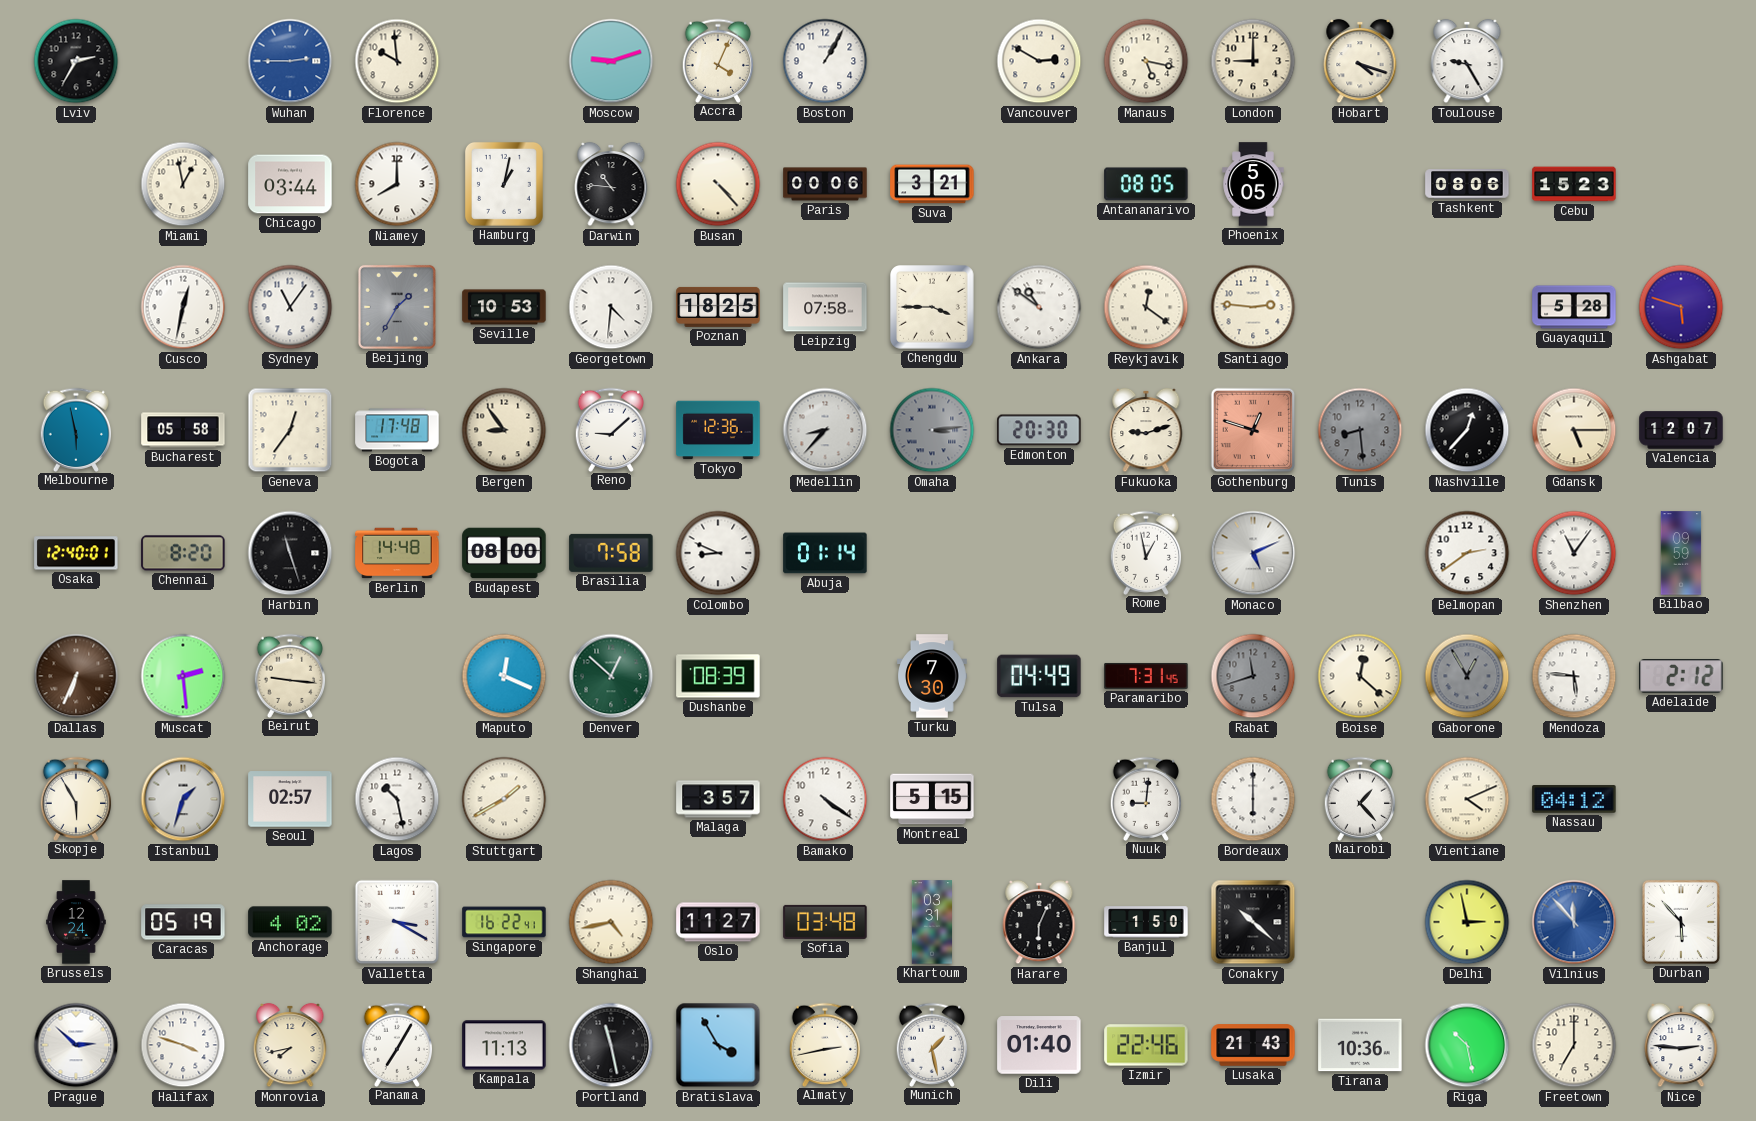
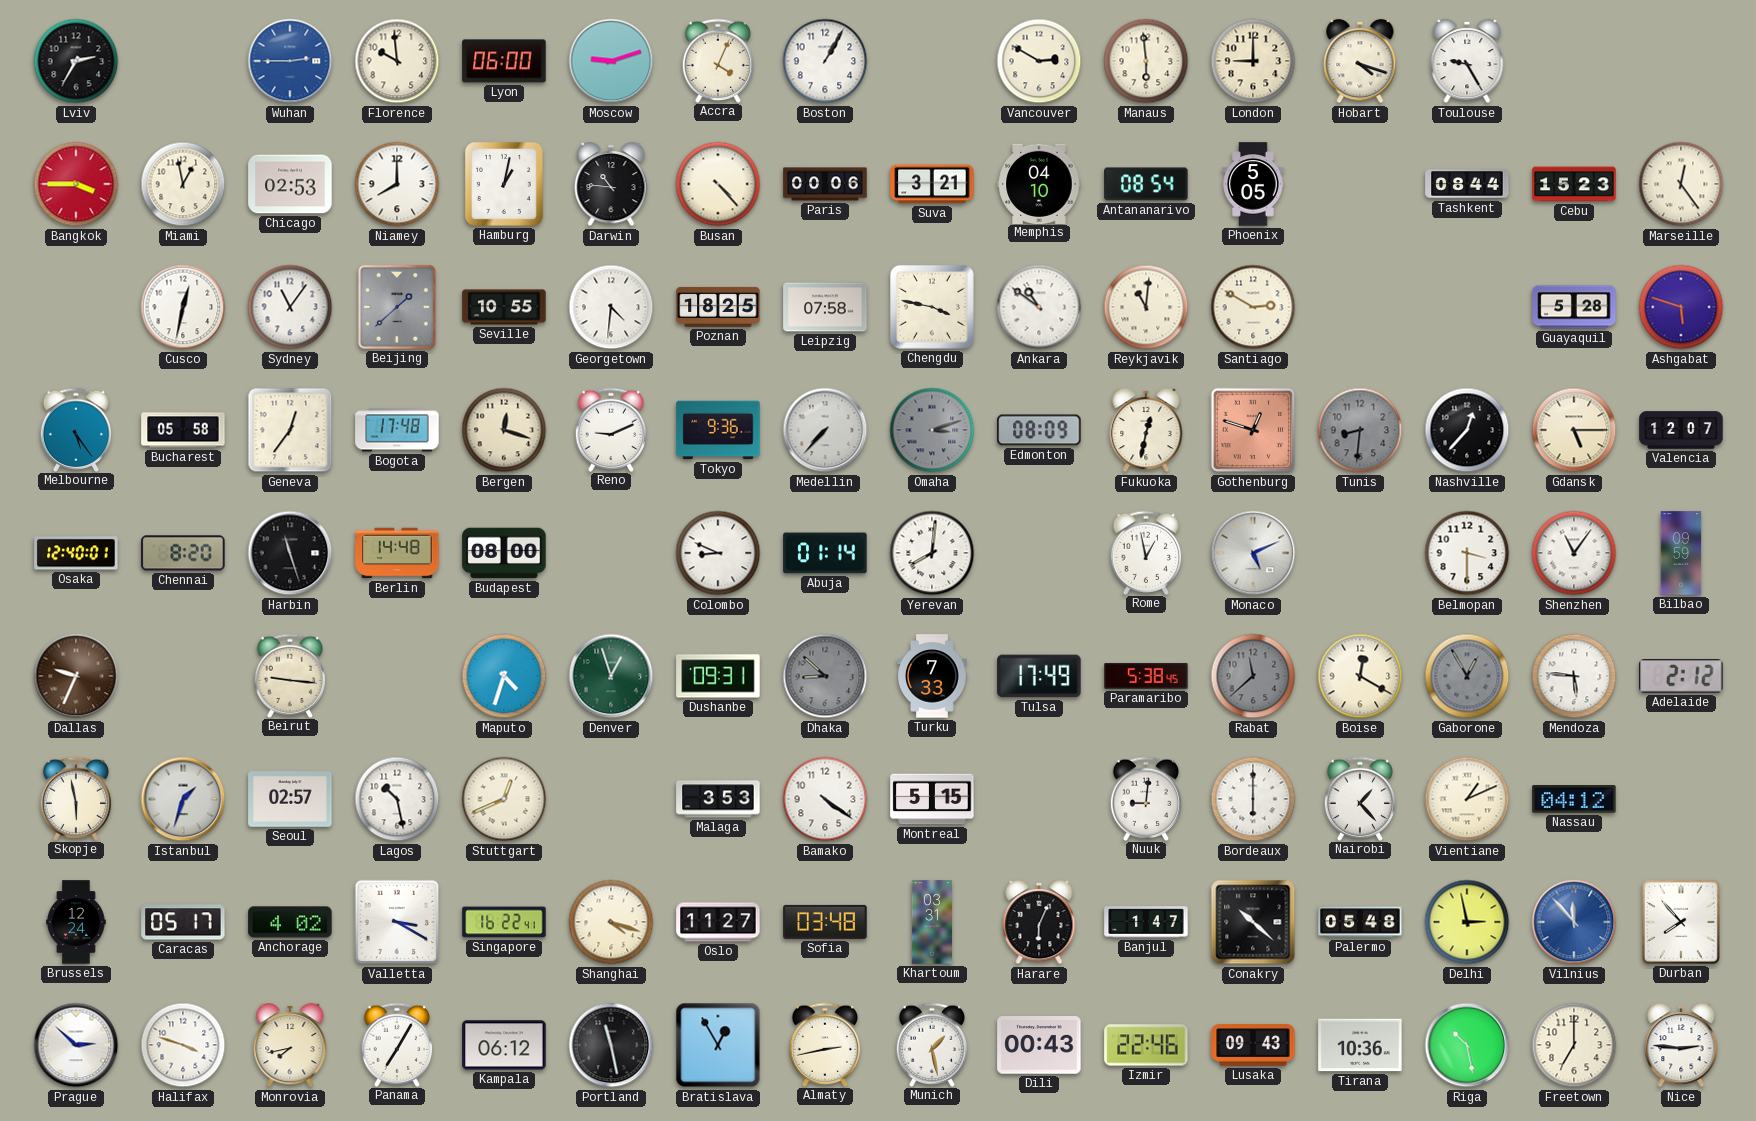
Lyon: none -> 06:00 (504, 61)
Manaus: 5:17 -> 5:59 (1146, 61)
Bangkok: none -> 3:45 (76, 184)
Chicago: 03:44 -> 02:53 (290, 184)
Memphis: none -> 04:10 (1039, 183)
Antananarivo: 08:05 -> 08:54 (1146, 184)
Tashkent: 08:06 -> 08:44 (1467, 184)
Marseille: none -> 12:24 (1681, 184)
Beijing: 1:35 -> 1:38 (397, 307)
Seville: 10:53 -> 10:55 (504, 307)
Chengdu: 3:45 -> 3:47 (932, 307)
Reykjavik: 12:21 -> 11:01 (1146, 307)
Santiago: 2:46 -> 2:50 (1253, 307)
Melbourne: 5:58 -> 5:24 (76, 429)
Bergen: 8:54 -> 12:18 (504, 430)
Reno: 9:08 -> 9:11 (611, 429)
Tokyo: 12:36 -> 9:36 (718, 430)
Medellin: 8:37 -> 7:37 (825, 430)
Omaha: 3:14 -> 3:12 (932, 430)
Edmonton: 20:30 -> 08:09 (1039, 430)
Fukuoka: 9:12 -> 12:32 (1146, 430)
Tunis: 8:29 -> 8:31 (1360, 430)
Brasilia: 7:58 -> none (611, 553)
Yerevan: none -> 8:01 (932, 553)
Belmopan: 2:39 -> 3:30 (1467, 553)
Dallas: 6:34 -> 9:34 (76, 676)
Muscat: 2:29 -> none (183, 676)
Maputo: 12:19 -> 4:33 (504, 676)
Denver: 12:52 -> 12:57 (611, 676)
Dushanbe: 08:39 -> 09:31 (718, 676)
Dhaka: none -> 8:52 (825, 676)
Turku: 7:30 -> 7:33 (933, 676)
Tulsa: 04:49 -> 17:49 (1039, 676)
Paramaribo: 7:31 -> 5:38 (1146, 676)
Rabat: 11:42 -> 11:38 (1253, 676)
Boise: 12:22 -> 12:20 (1360, 676)
Skopje: 5:55 -> 5:58 (76, 798)
Stuttgart: 1:40 -> 12:41 (504, 799)
Malaga: 3:57 -> 3:53 (718, 799)
Vientiane: 4:11 -> 1:11 (1467, 799)
Caracas: 05:19 -> 05:17 (183, 922)
Shanghai: 4:43 -> 4:18 (611, 922)
Banjul: 1:50 -> 1:47 (1146, 922)
Palermo: none -> 05:48 (1360, 922)
Durban: 5:53 -> 7:53 (1681, 922)
Kampala: 11:13 -> 06:12 (504, 1045)
Bratislava: 3:55 -> 12:55 (718, 1045)
Dili: 01:40 -> 00:43 (1039, 1045)
Lusaka: 21:43 -> 09:43 (1253, 1045)
